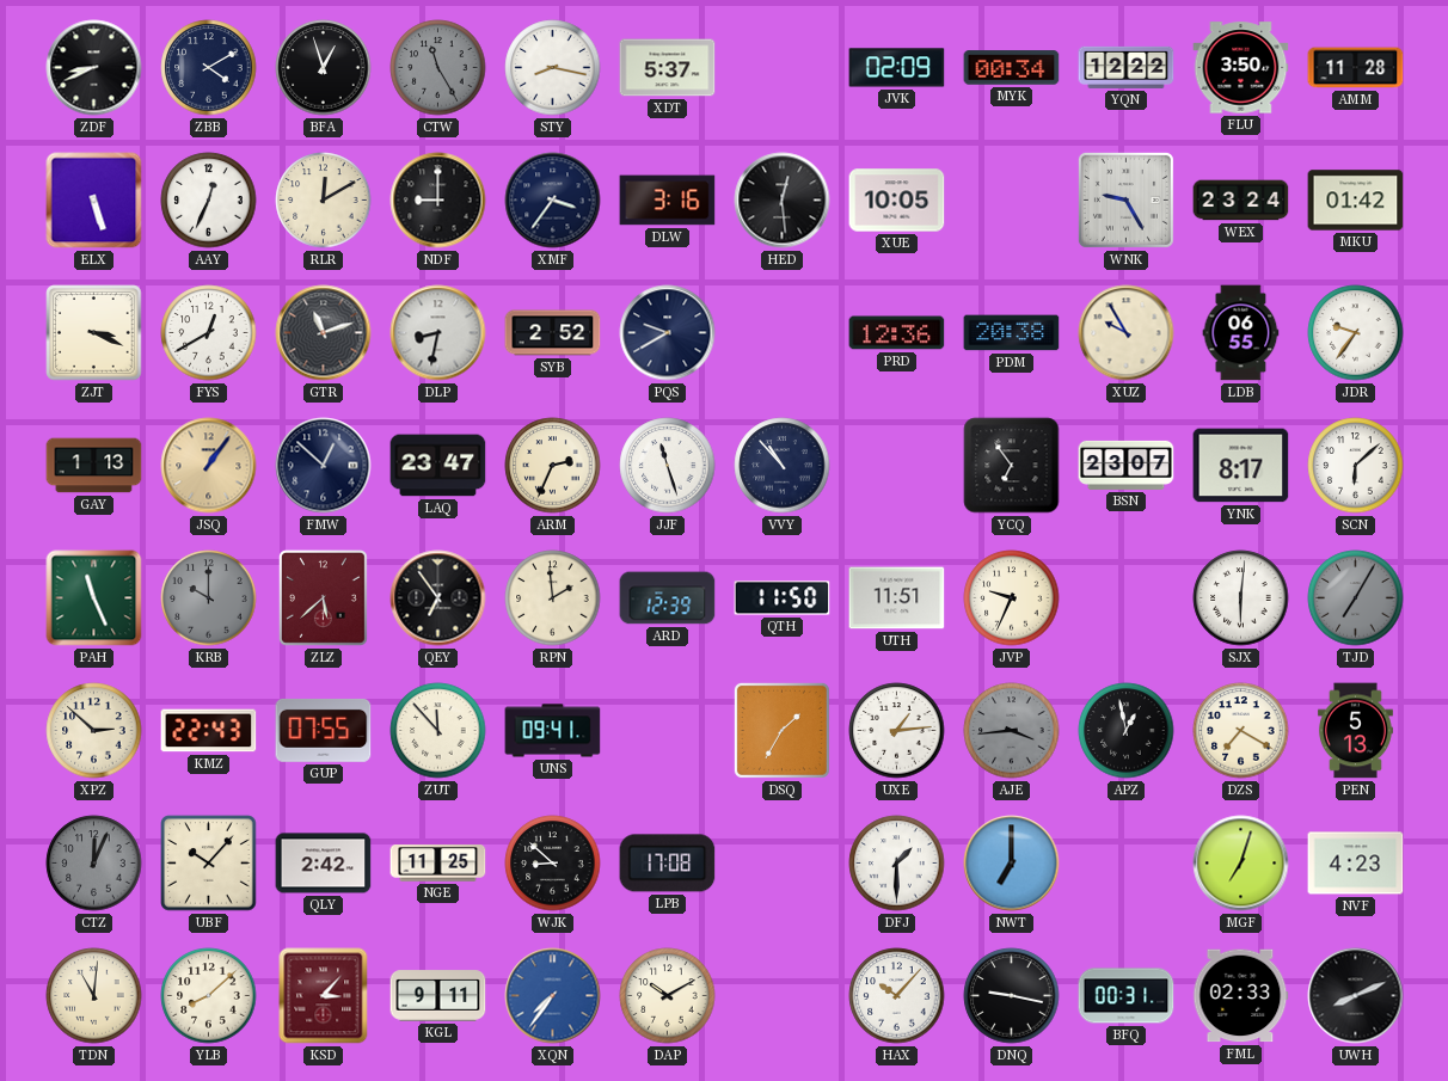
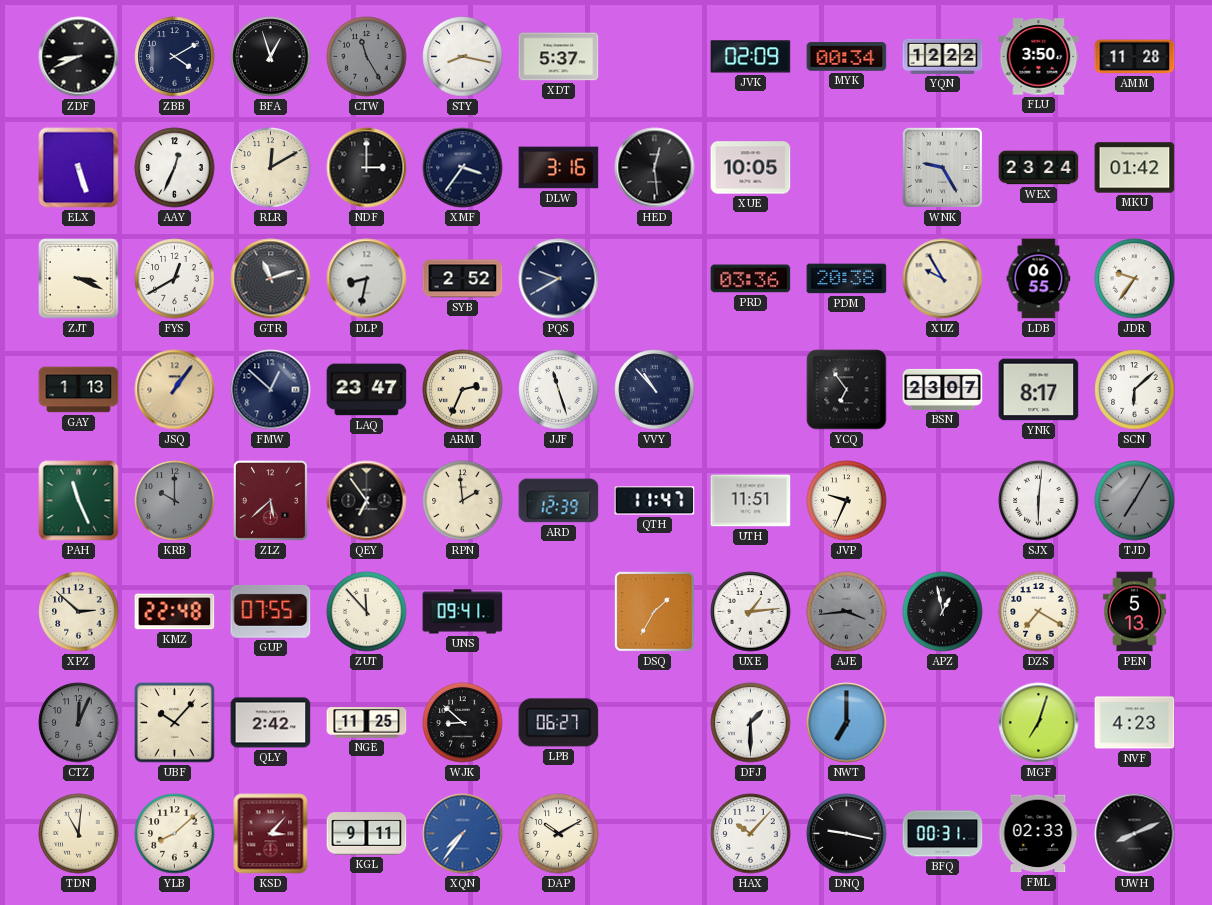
NDF: 9:00 -> 3:00 (367, 168)
PRD: 12:36 -> 03:36 (751, 279)
QTH: 11:50 -> 11:47 (655, 501)
KMZ: 22:43 -> 22:48 (175, 612)
LPB: 17:08 -> 06:27 (559, 723)
